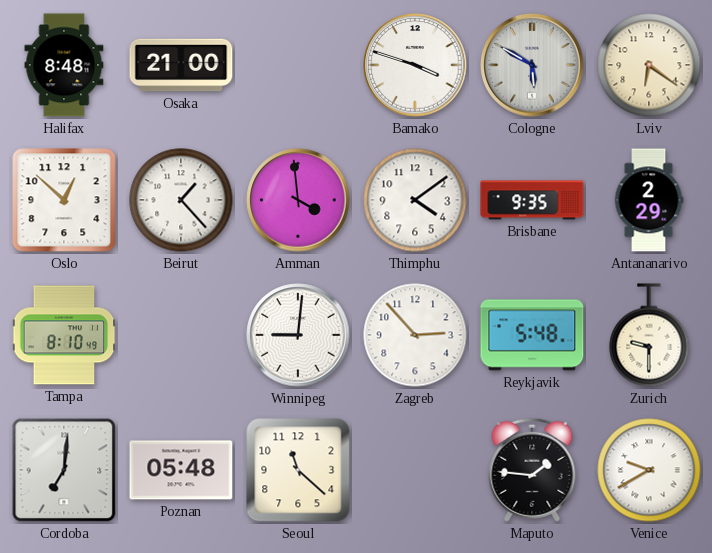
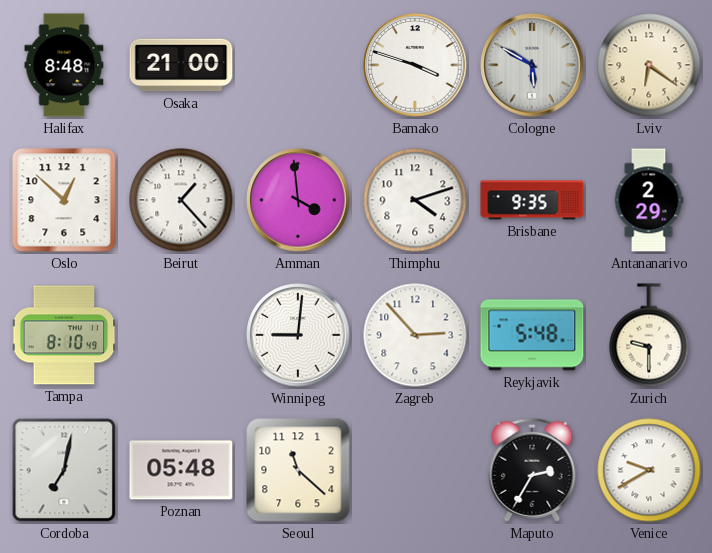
Thimphu: 4:09 -> 4:12 (415, 200)
Cordoba: 7:01 -> 7:02 (64, 470)
Maputo: 1:46 -> 2:35 (532, 470)
